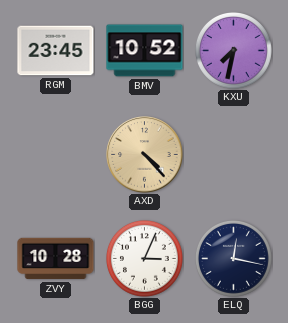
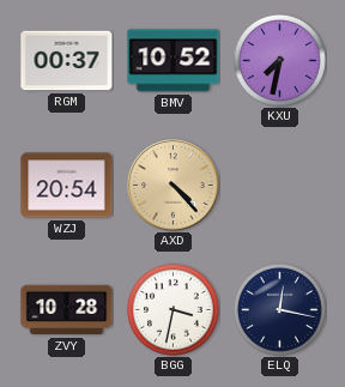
RGM: 23:45 -> 00:37 (67, 61)
WZJ: none -> 20:54 (67, 186)
BGG: 3:04 -> 3:32 (172, 309)
